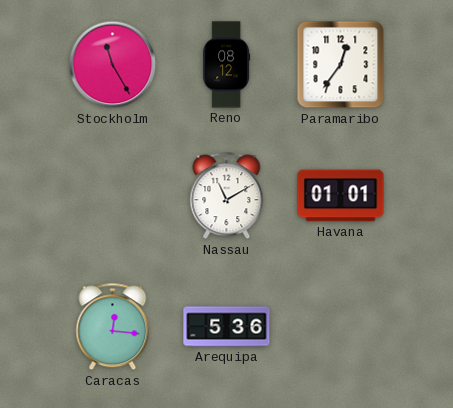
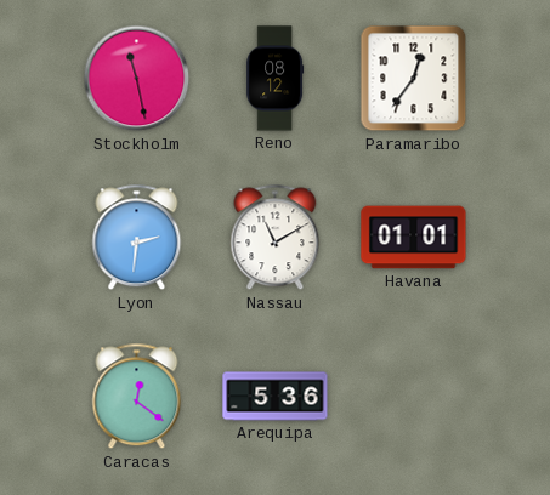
Stockholm: 11:25 -> 11:28 (137, 79)
Lyon: none -> 2:31 (137, 238)
Caracas: 12:16 -> 12:21 (137, 397)
